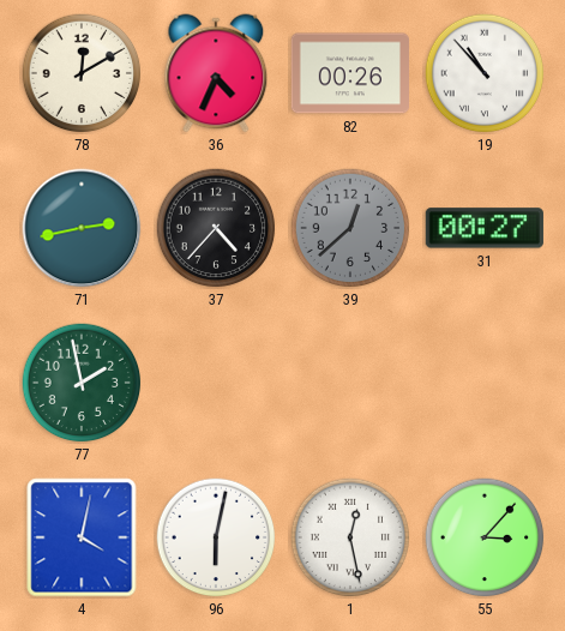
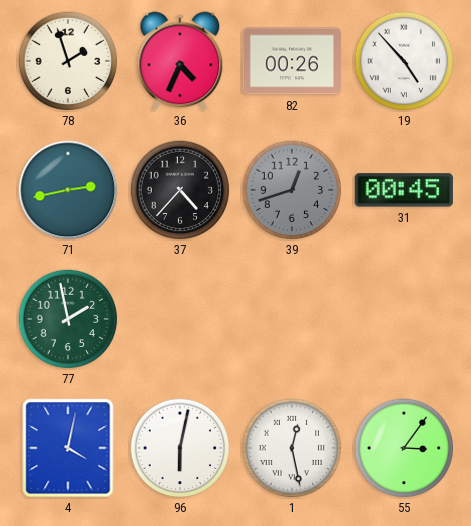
78: 12:10 -> 1:57 (68, 61)
19: 10:53 -> 4:53 (404, 61)
39: 12:38 -> 12:42 (292, 190)
31: 00:27 -> 00:45 (404, 190)
55: 3:07 -> 3:06 (404, 448)
